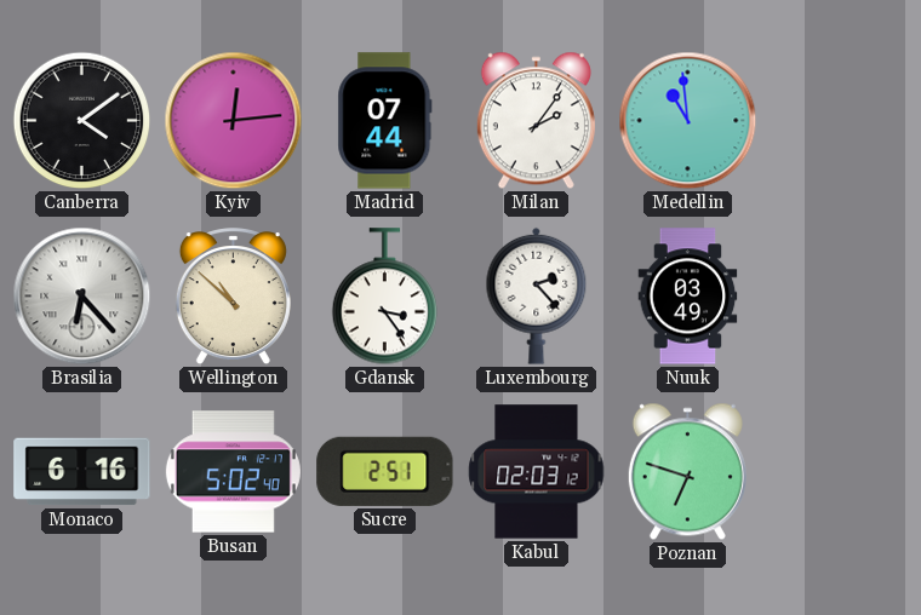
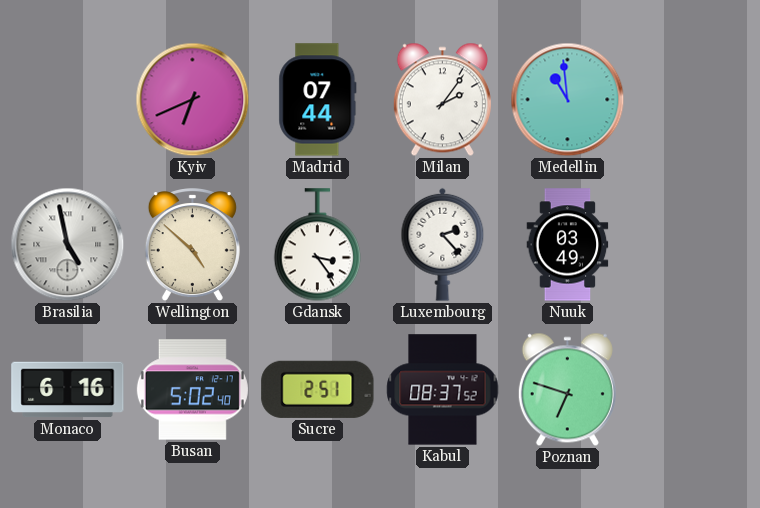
Canberra: 4:09 -> none (82, 121)
Kyiv: 12:14 -> 6:41 (193, 100)
Brasilia: 6:23 -> 4:58 (68, 245)
Wellington: 10:52 -> 4:52 (192, 245)
Kabul: 02:03 -> 08:37 (443, 390)
